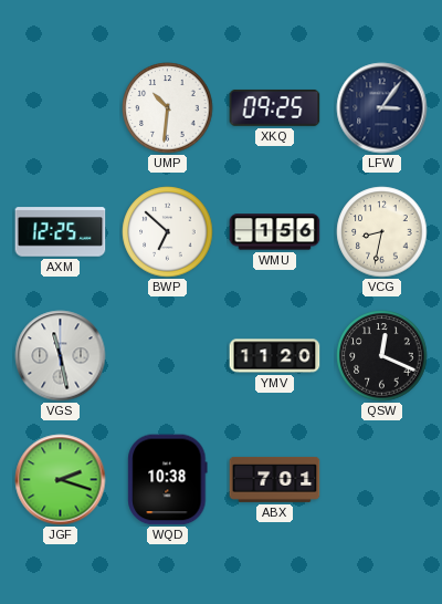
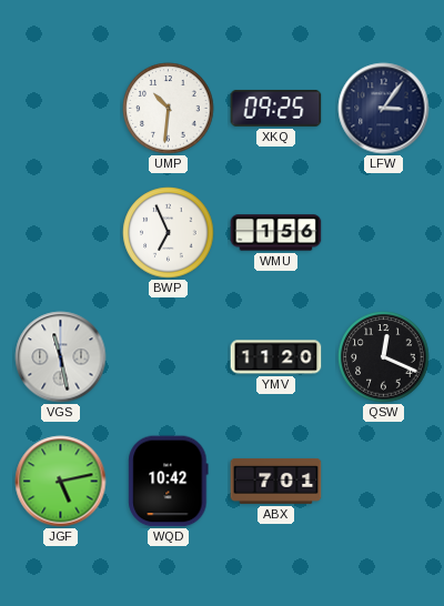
AXM: 12:25 -> none (61, 232)
BWP: 6:52 -> 6:56 (169, 233)
VCG: 8:32 -> none (382, 232)
JGF: 2:18 -> 5:13 (61, 482)
WQD: 10:38 -> 10:42 (169, 482)
